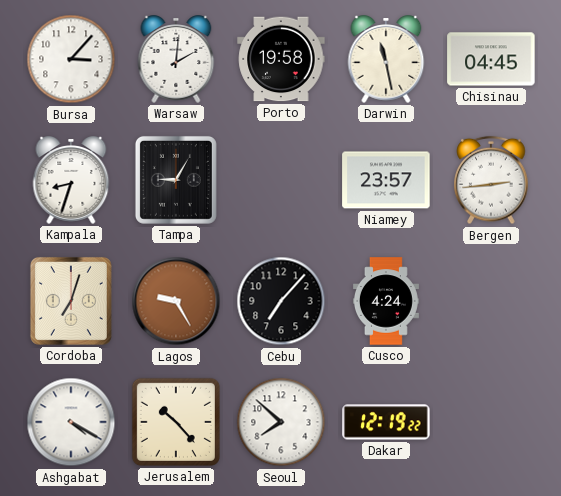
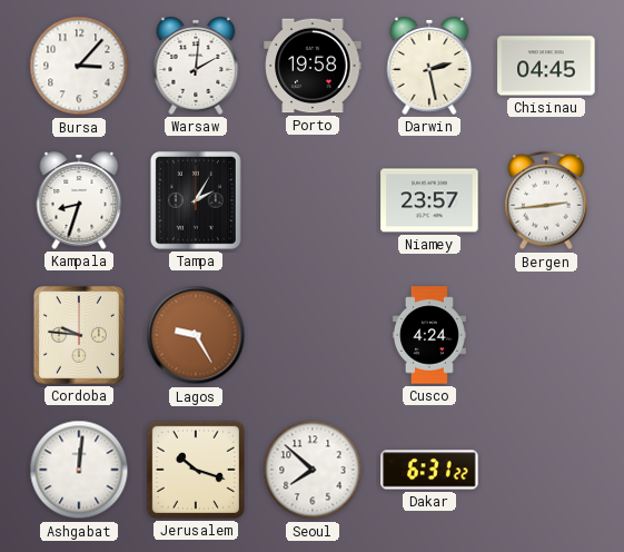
Darwin: 11:28 -> 2:28 (429, 66)
Tampa: 9:05 -> 2:05 (196, 200)
Cordoba: 7:03 -> 9:46 (79, 335)
Cebu: 7:07 -> none (281, 301)
Ashgabat: 4:20 -> 12:01 (79, 470)
Jerusalem: 10:23 -> 10:18 (196, 470)
Dakar: 12:19 -> 6:31 (429, 470)
